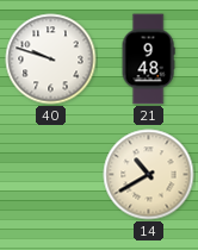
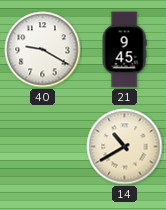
40: 9:48 -> 9:20 (43, 50)
21: 9:48 -> 9:45 (124, 50)
